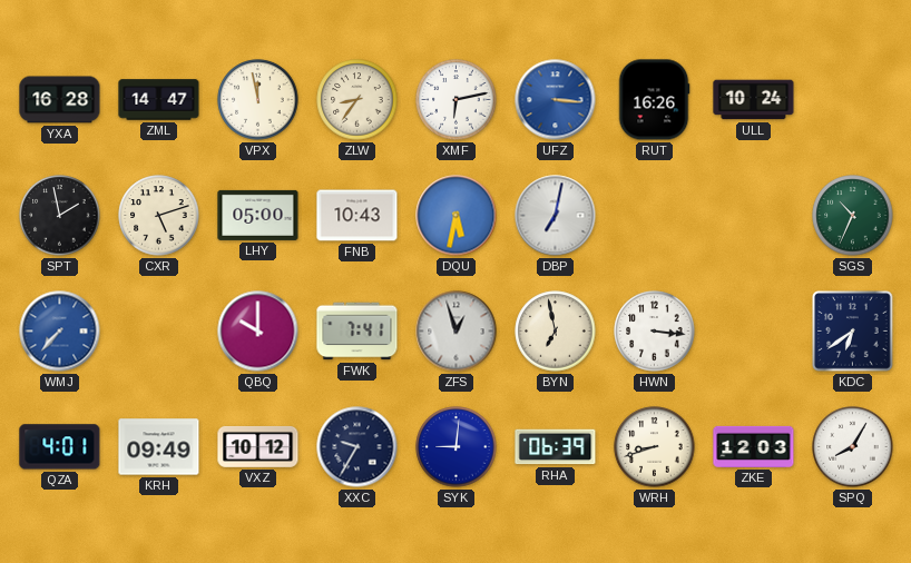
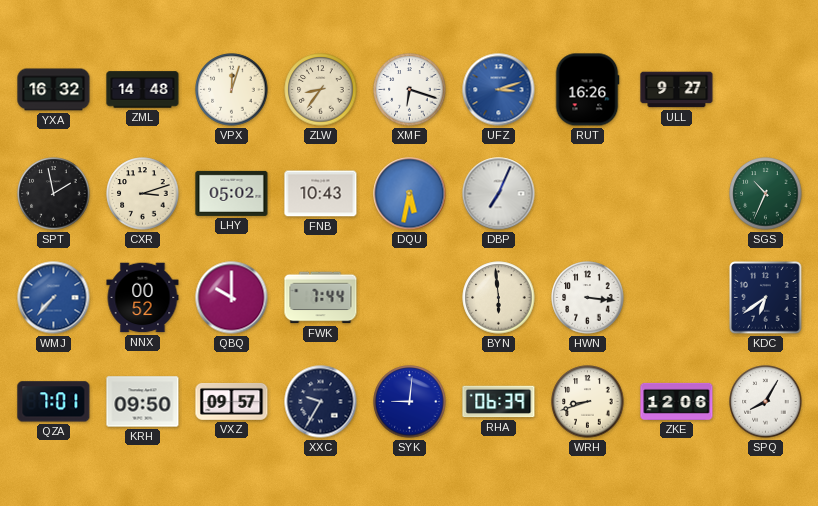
YXA: 16:28 -> 16:32 (54, 90)
ZML: 14:47 -> 14:48 (143, 90)
VPX: 11:58 -> 12:03 (232, 90)
XMF: 6:13 -> 6:18 (410, 90)
UFZ: 3:16 -> 3:12 (499, 90)
ULL: 10:24 -> 9:27 (677, 90)
CXR: 5:12 -> 3:12 (143, 194)
LHY: 05:00 -> 05:02 (232, 193)
DBP: 7:02 -> 7:04 (499, 194)
NNX: none -> 00:52 (143, 298)
FWK: 7:41 -> 7:44 (321, 298)
ZFS: 12:57 -> none (457, 332)
BYN: 6:58 -> 5:59 (499, 298)
QZA: 4:01 -> 7:01 (54, 402)
KRH: 09:49 -> 09:50 (143, 402)
VXZ: 10:12 -> 09:57 (232, 401)
ZKE: 12:03 -> 12:06 (677, 401)
